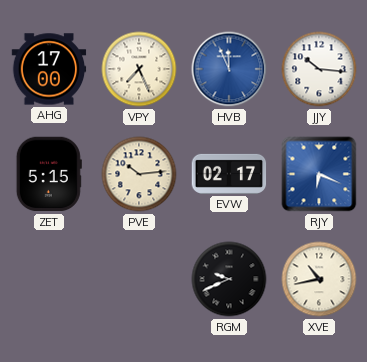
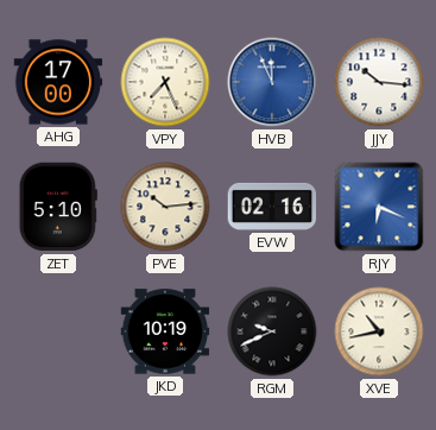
ZET: 5:15 -> 5:10 (58, 207)
EVW: 02:17 -> 02:16 (272, 207)
JKD: none -> 10:19 (165, 331)
